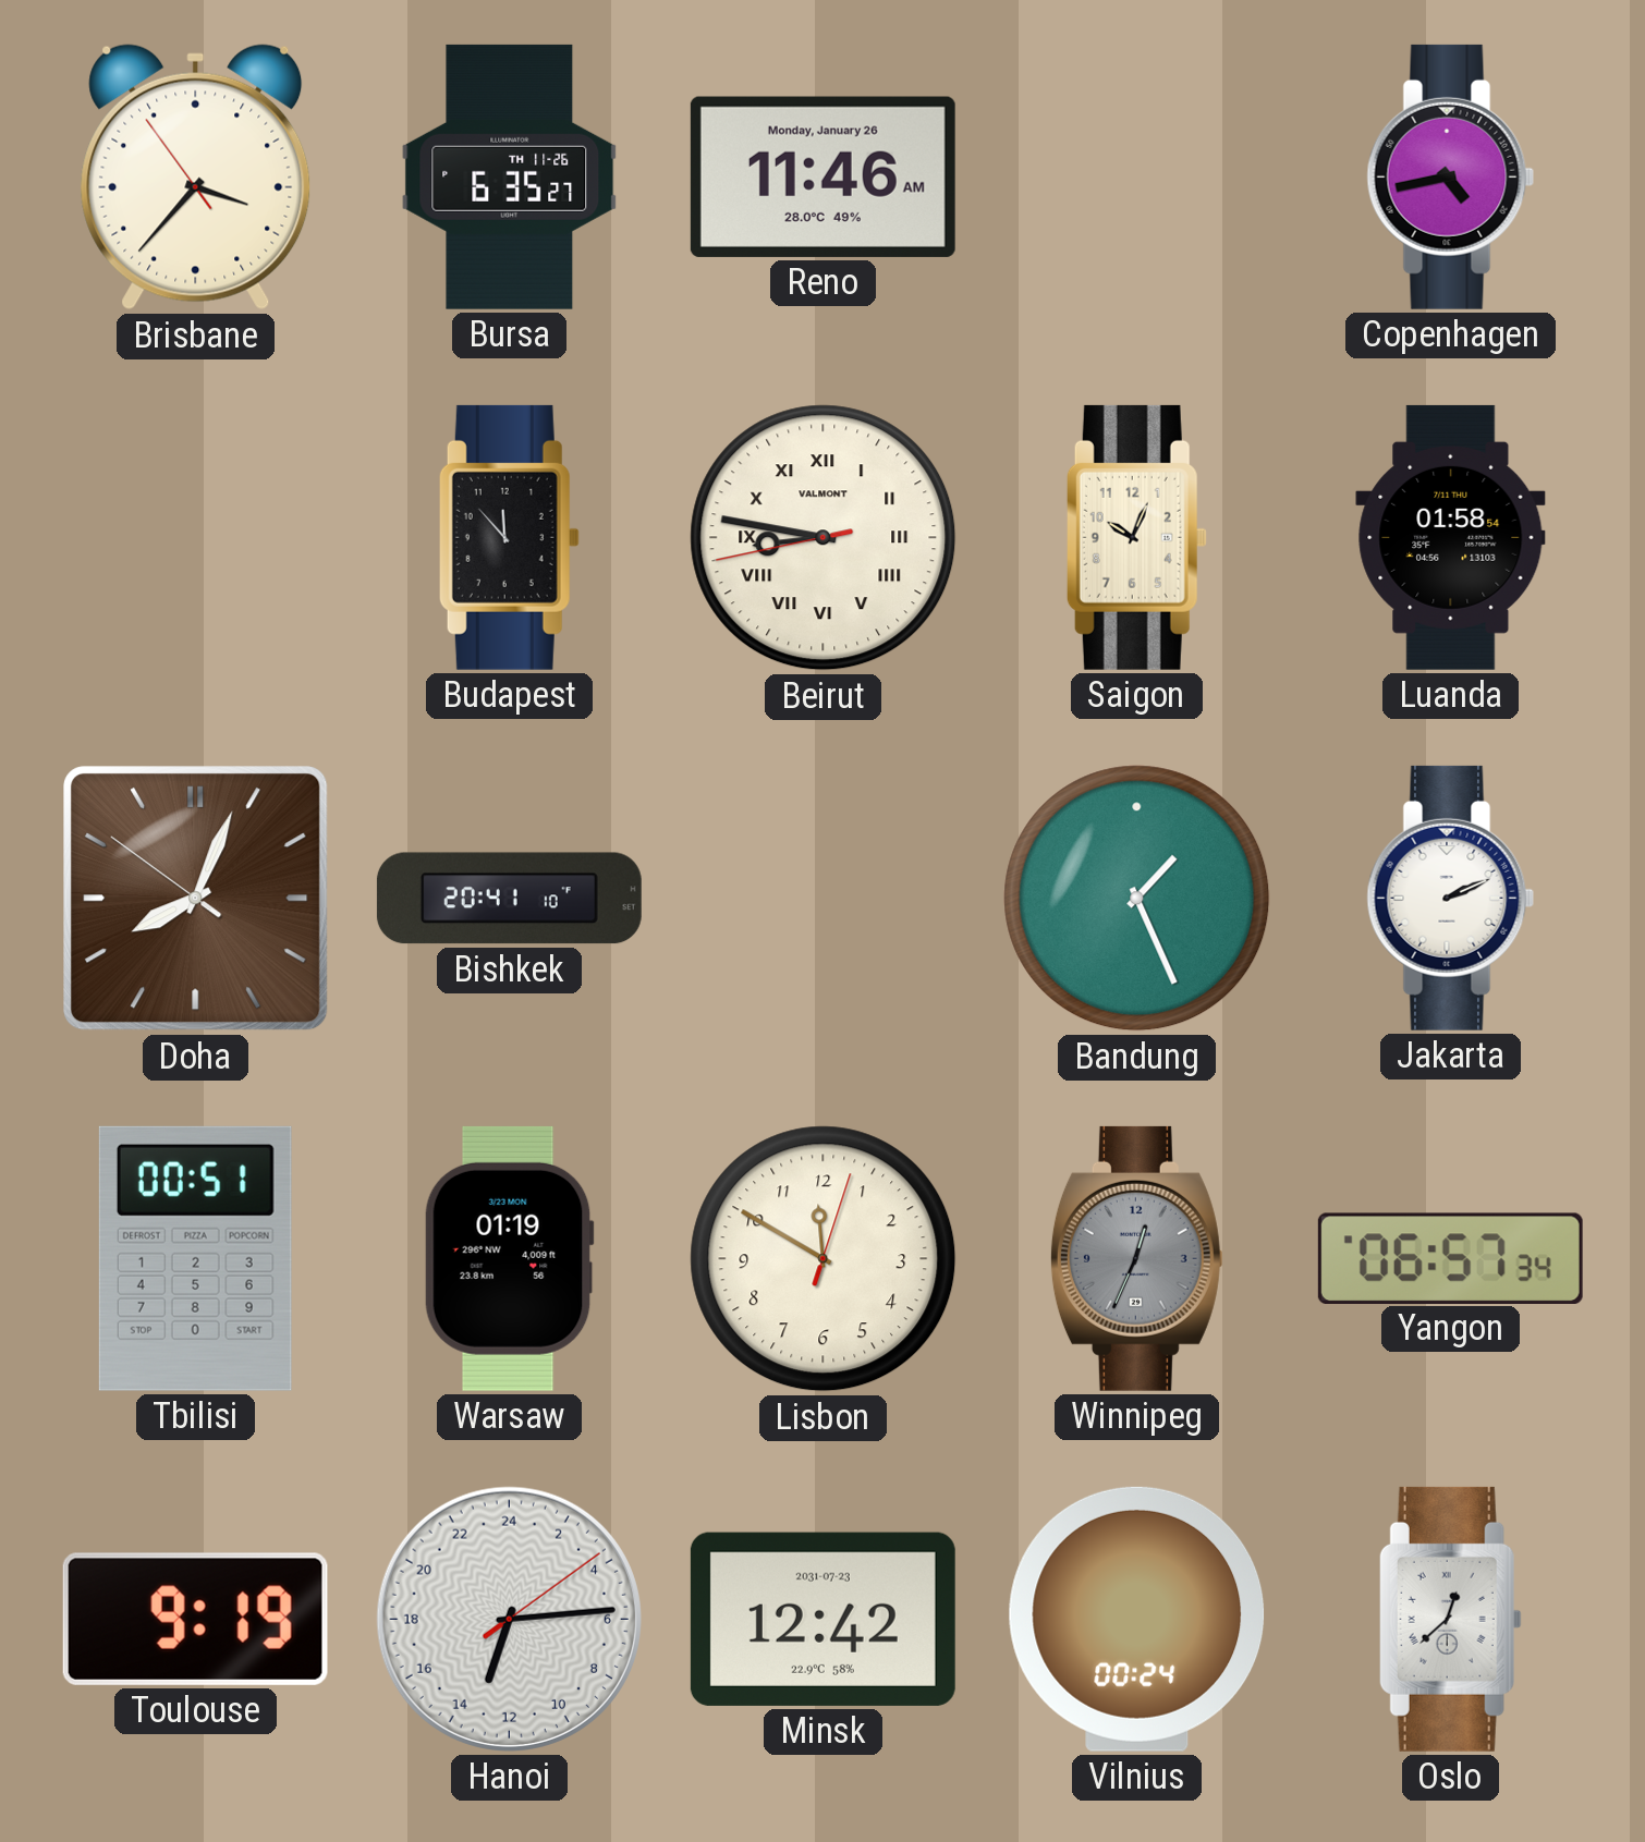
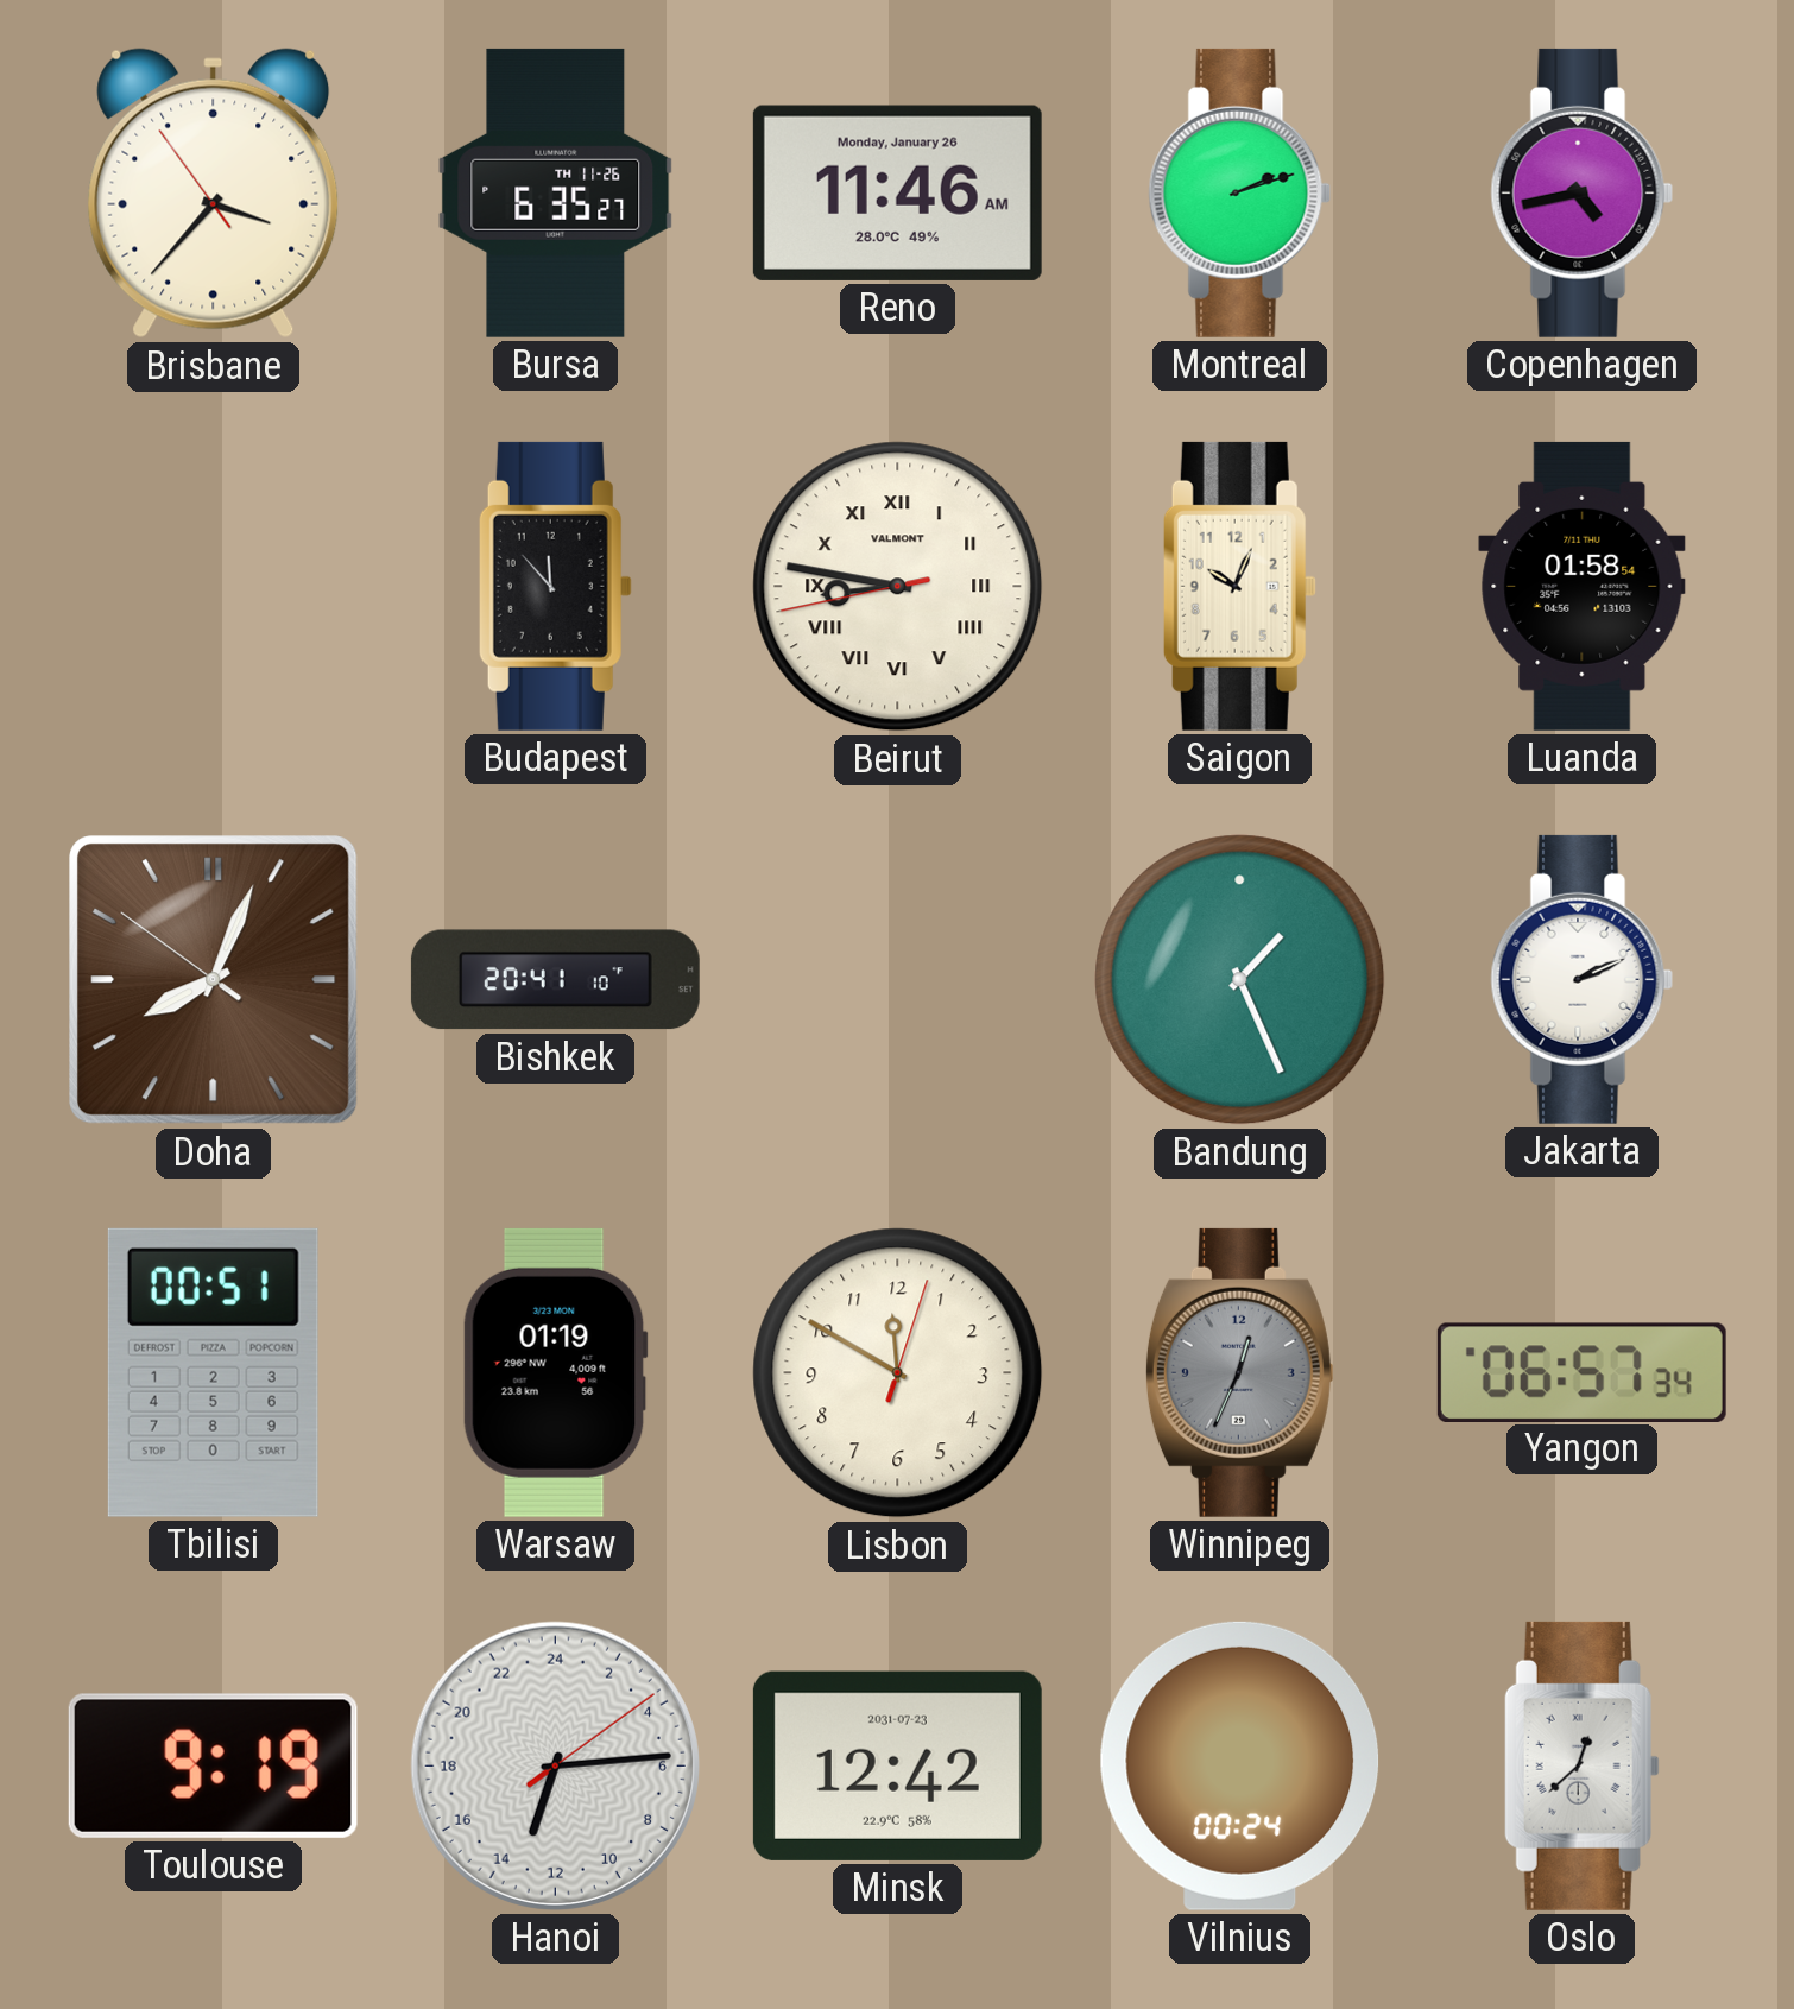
Montreal: none -> 2:12 (1240, 192)
